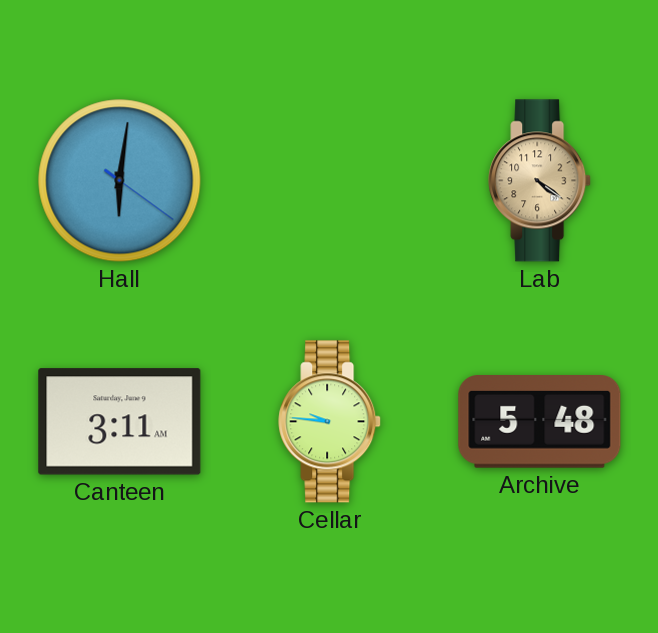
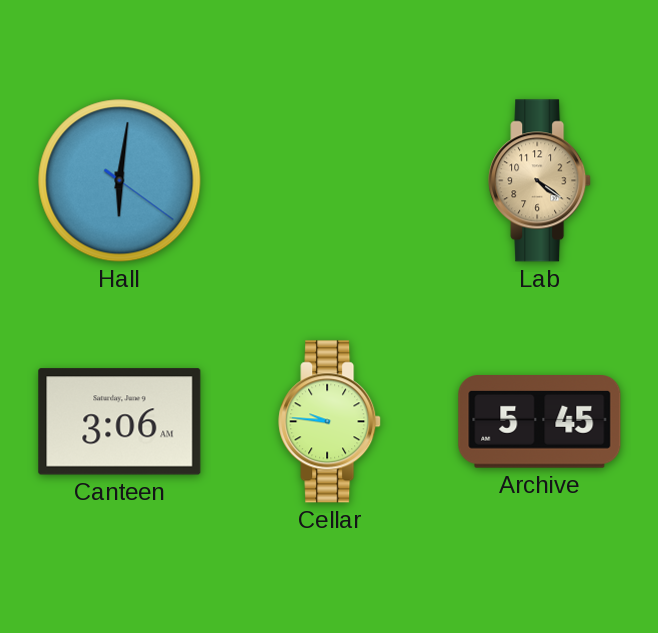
Canteen: 3:11 -> 3:06 (120, 422)
Archive: 5:48 -> 5:45 (540, 422)
